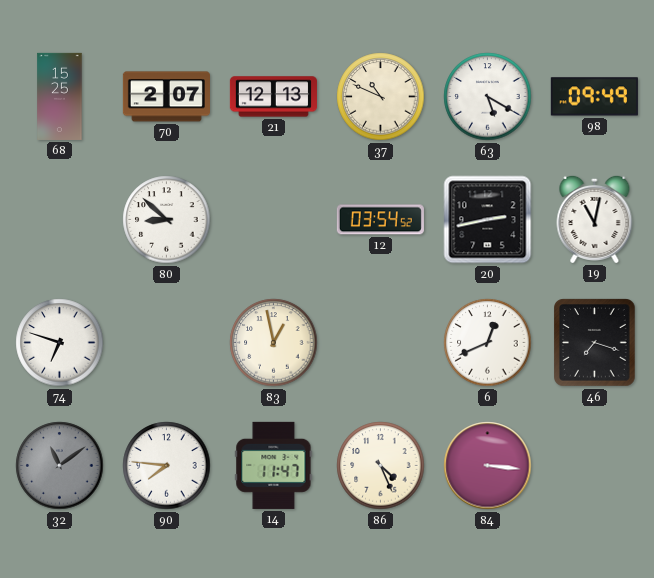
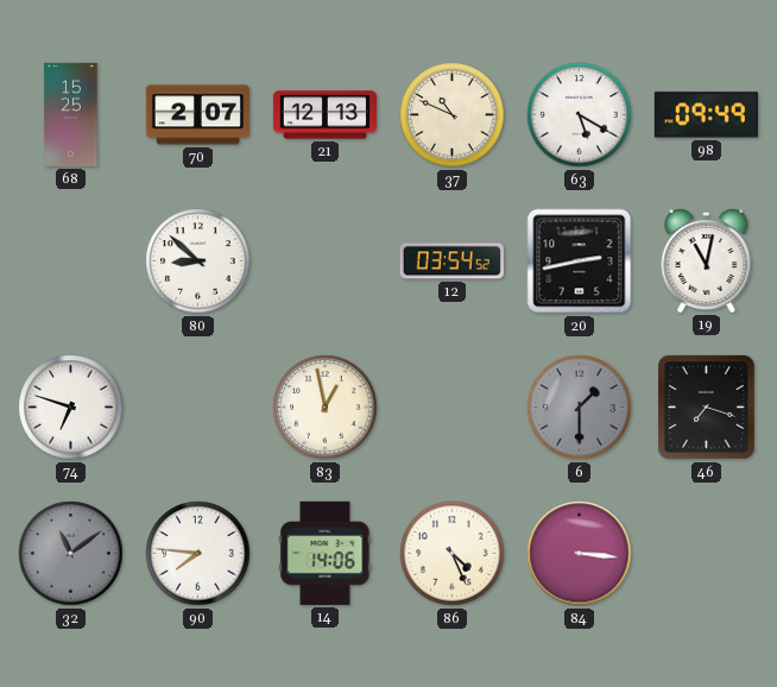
6: 12:41 -> 1:30 (580, 408)
6 dial: white -> grey (580, 408)
14: 11:47 -> 14:06 (326, 553)
